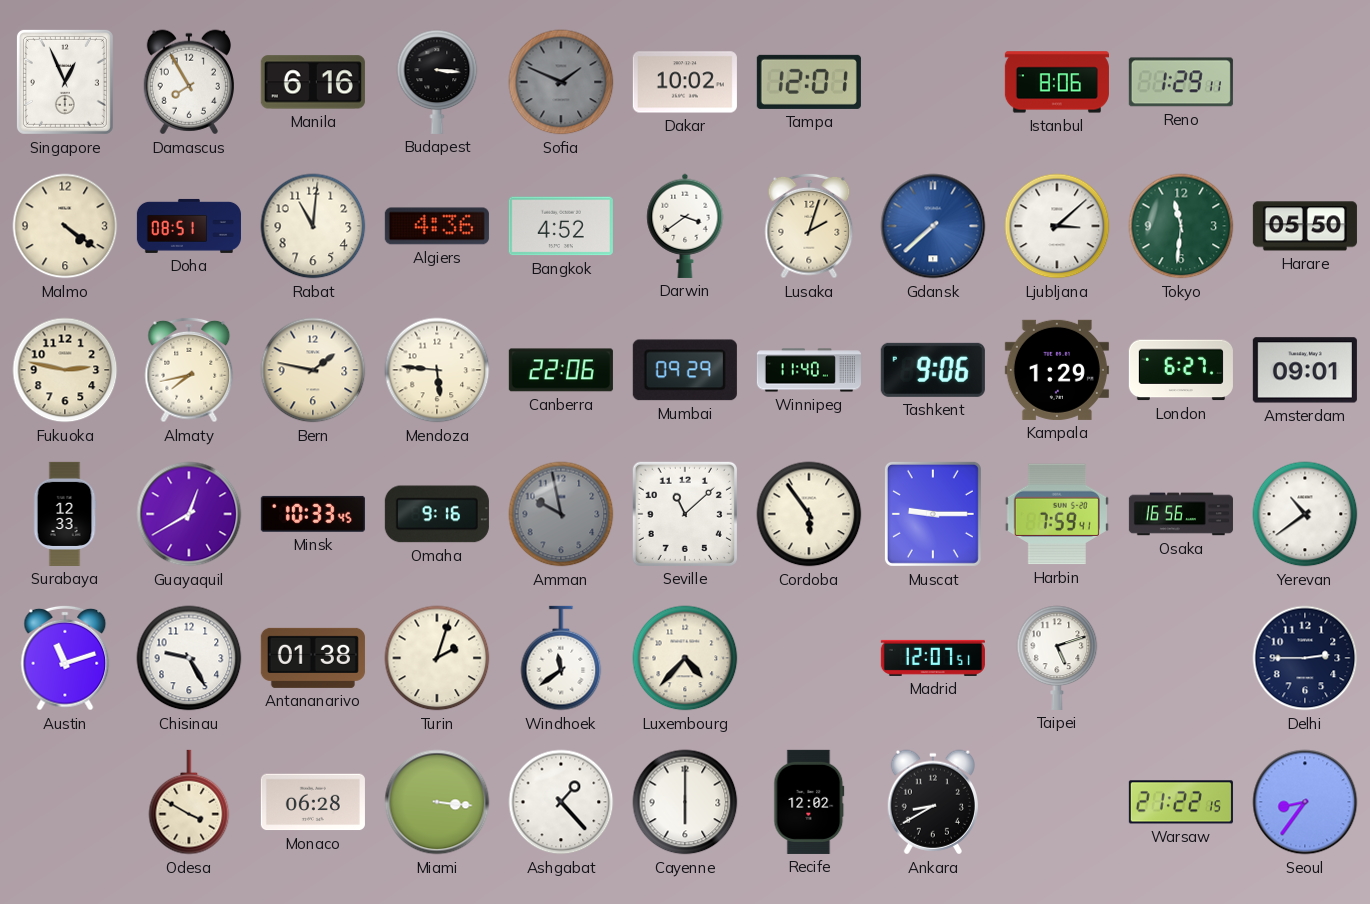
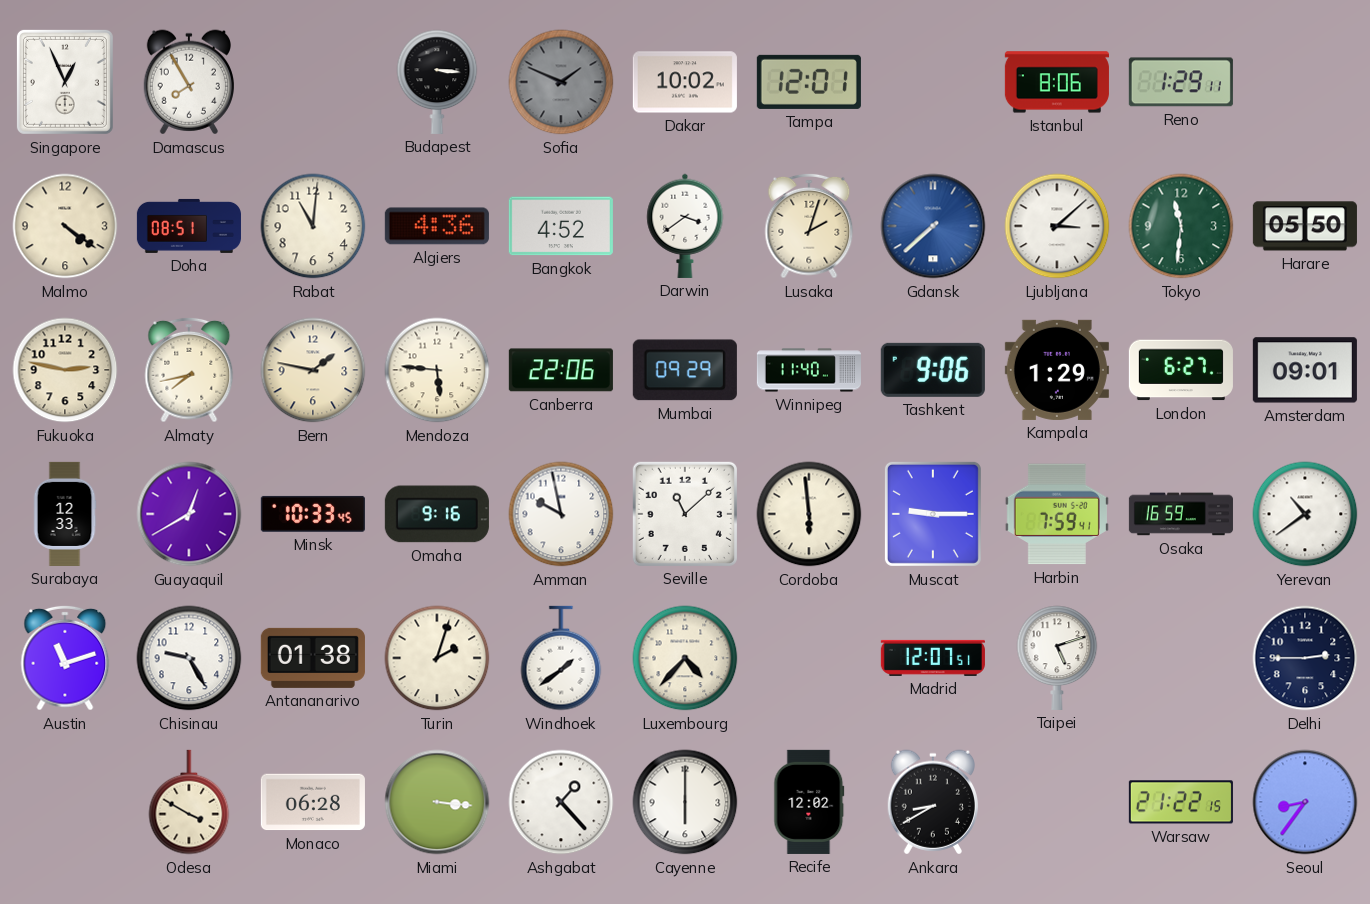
Manila: 6:16 -> none (313, 82)
Amman dial: grey -> white (561, 514)
Cordoba: 5:54 -> 5:59 (809, 514)
Osaka: 16:56 -> 16:59 (1181, 514)
Windhoek: 11:39 -> 1:39 (561, 658)
